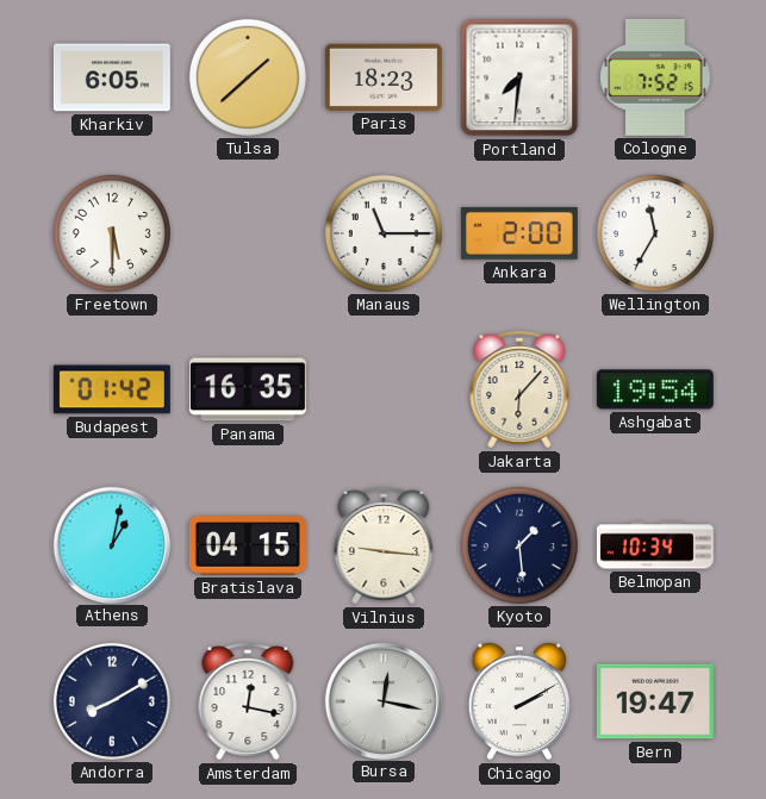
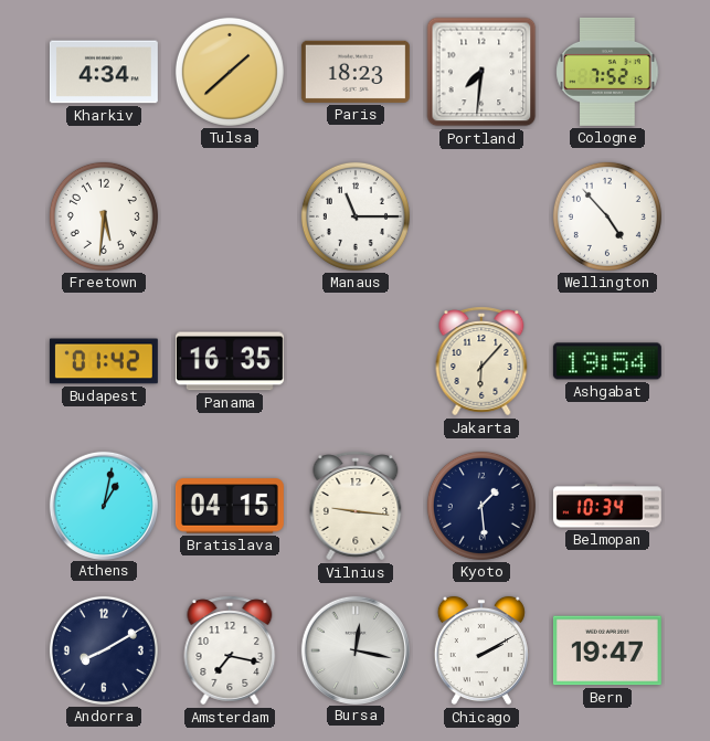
Kharkiv: 6:05 -> 4:34 (104, 72)
Freetown: 5:30 -> 5:31 (104, 216)
Ankara: 2:00 -> none (519, 233)
Wellington: 11:35 -> 4:53 (607, 216)
Amsterdam: 12:17 -> 7:17 (230, 650)
